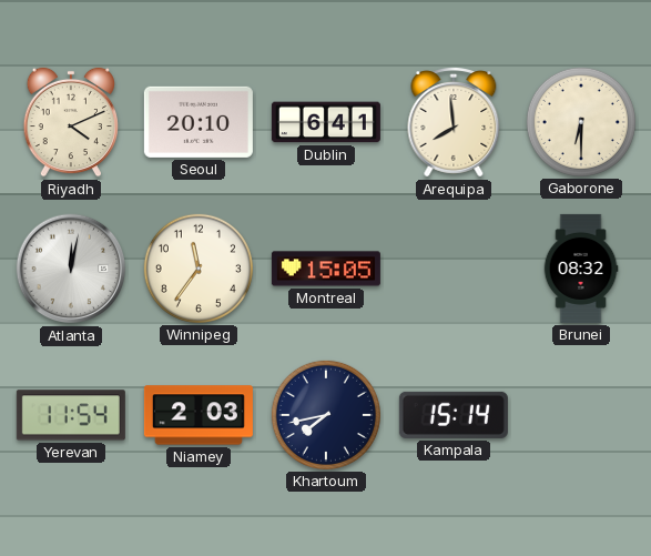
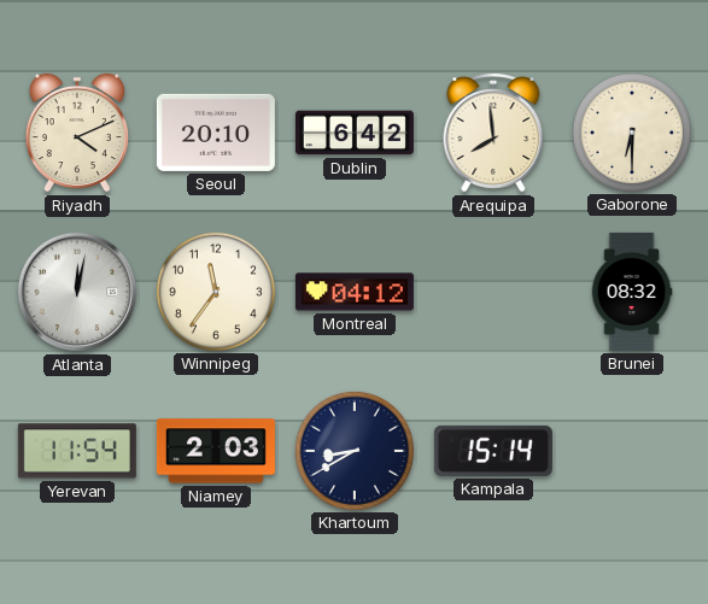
Dublin: 6:41 -> 6:42 (355, 133)
Montreal: 15:05 -> 04:12 (355, 292)
Khartoum: 7:43 -> 8:40 (355, 451)
